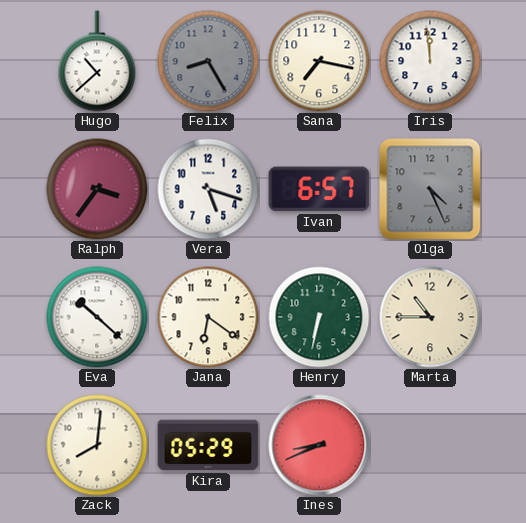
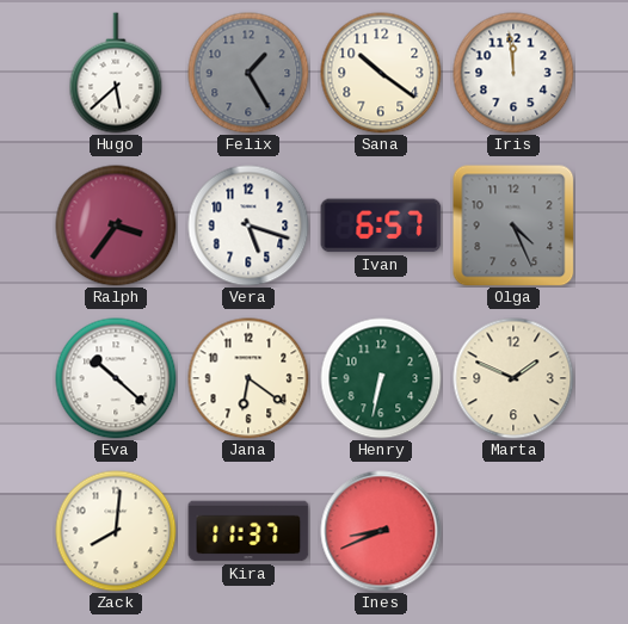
Hugo: 10:38 -> 5:38 (116, 73)
Felix: 8:25 -> 1:25 (248, 73)
Sana: 7:17 -> 10:21 (381, 73)
Marta: 10:45 -> 1:49 (513, 378)
Kira: 05:29 -> 11:37 (248, 531)
